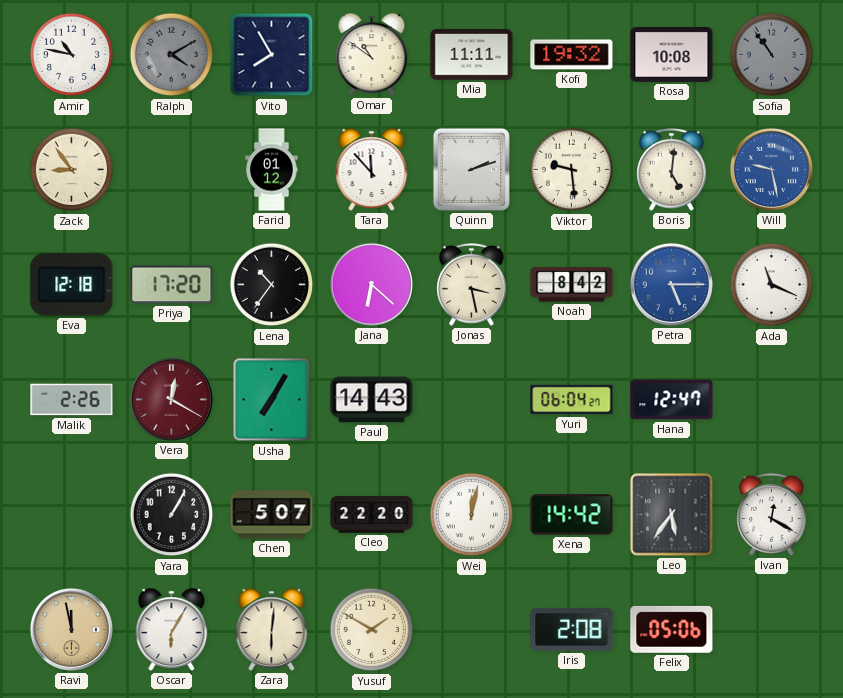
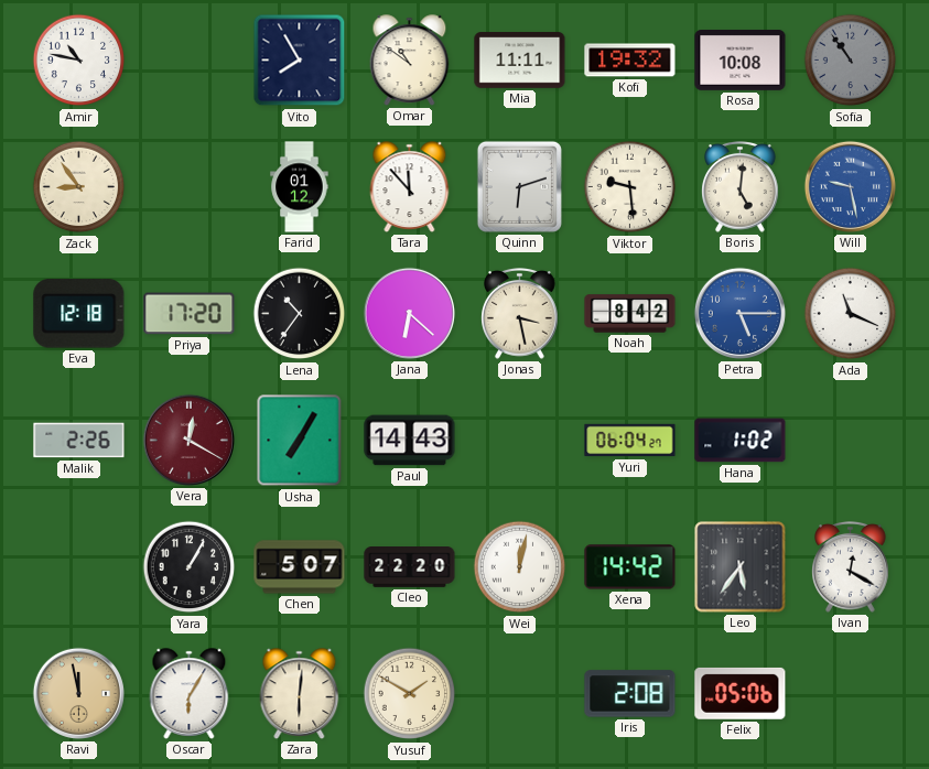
Ralph: 4:10 -> none (172, 55)
Quinn: 2:12 -> 6:12 (519, 186)
Hana: 12:47 -> 1:02 (741, 441)
